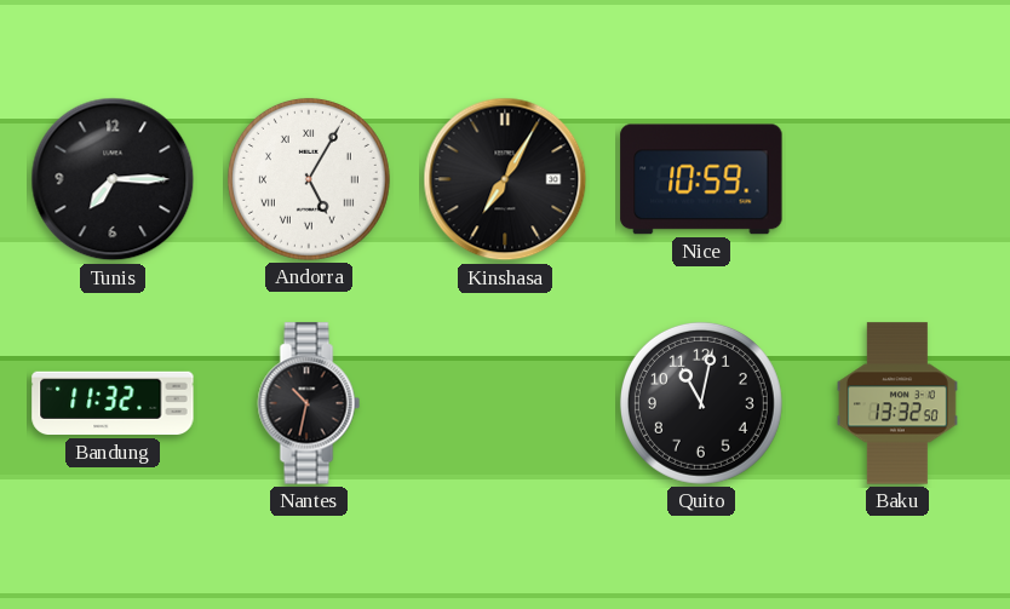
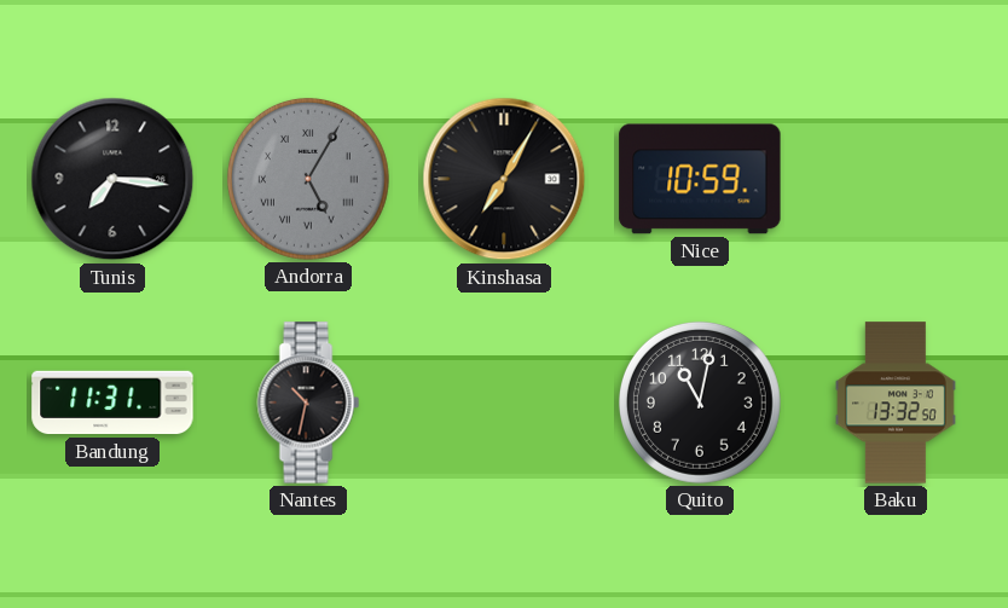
Tunis: 7:15 -> 7:16 (112, 179)
Andorra dial: white -> grey (308, 179)
Bandung: 11:32 -> 11:31 (112, 403)
